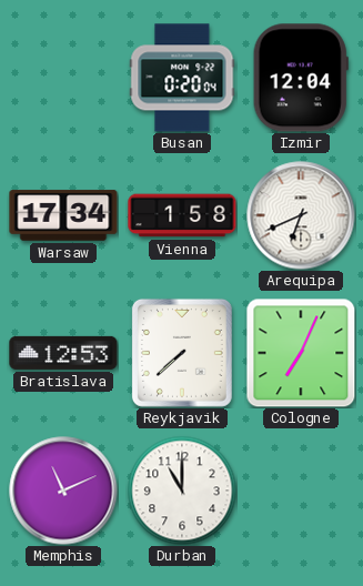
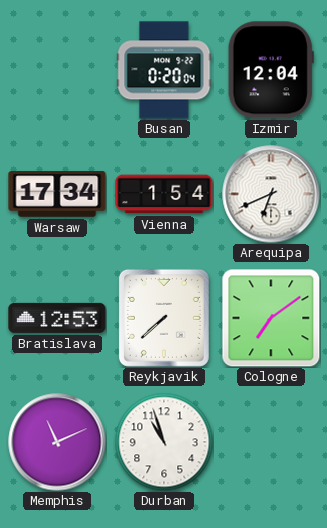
Vienna: 1:58 -> 1:54 (164, 194)
Cologne: 7:04 -> 7:09 (271, 318)
Durban: 11:00 -> 10:57 (164, 442)
